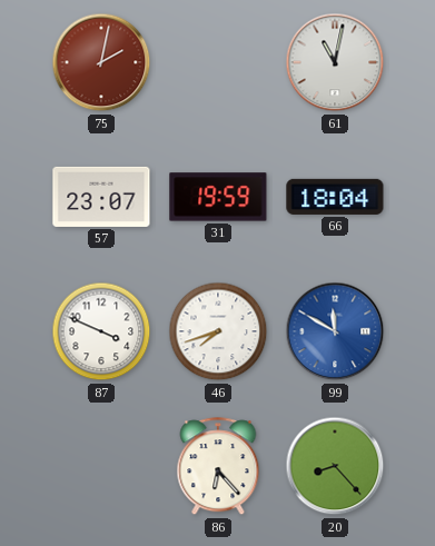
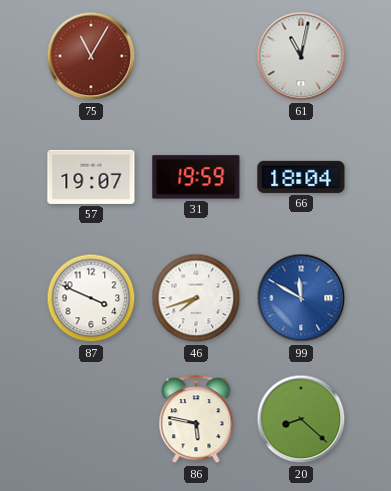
75: 2:02 -> 11:05 (91, 56)
57: 23:07 -> 19:07 (91, 177)
86: 6:23 -> 5:47 (196, 420)
20: 8:23 -> 8:22 (301, 419)
